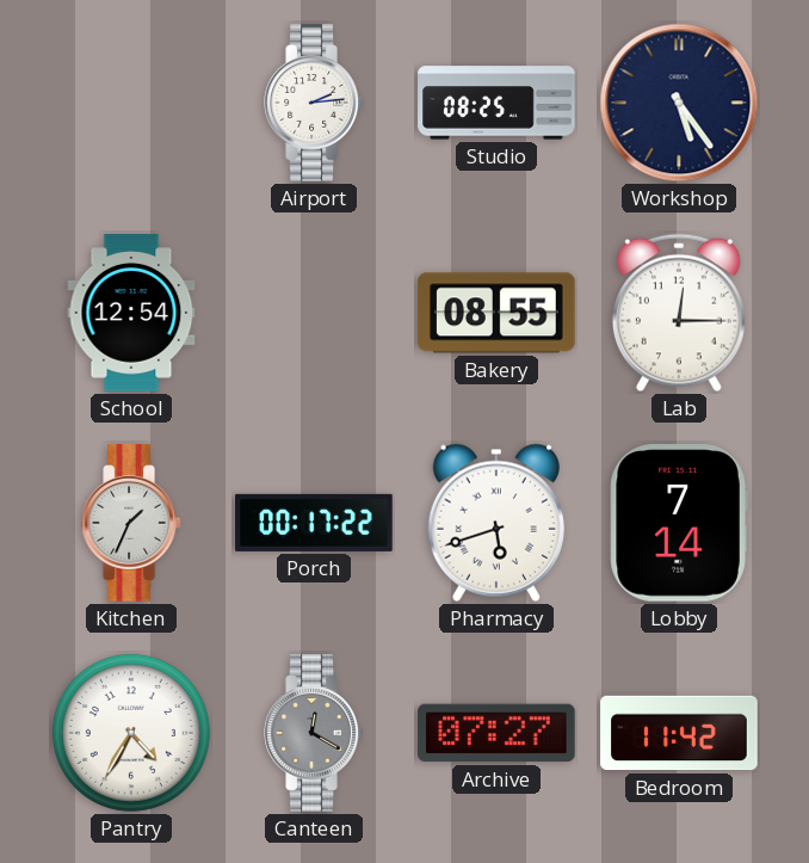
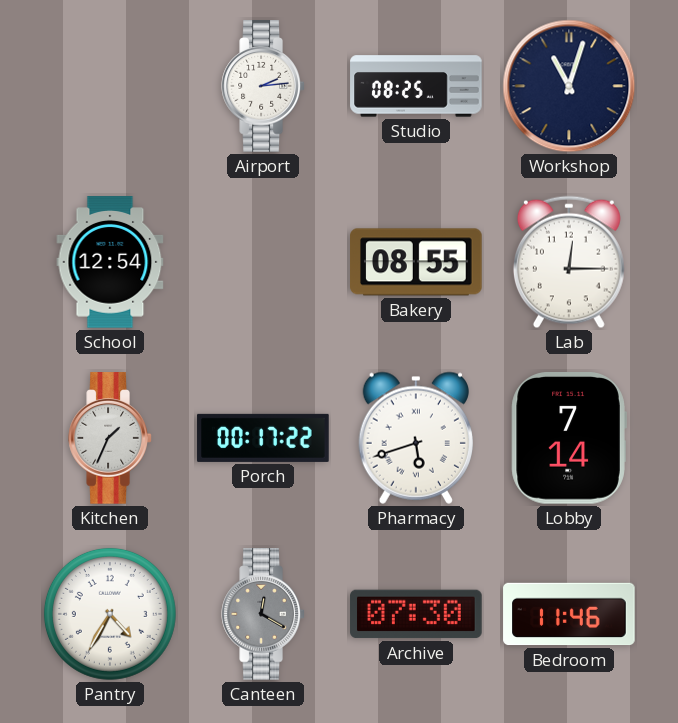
Workshop: 5:24 -> 11:03 (569, 86)
Archive: 07:27 -> 07:30 (416, 614)
Bedroom: 11:42 -> 11:46 (569, 614)
